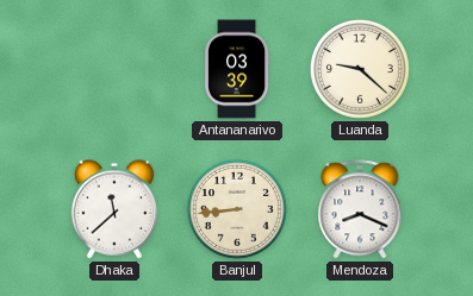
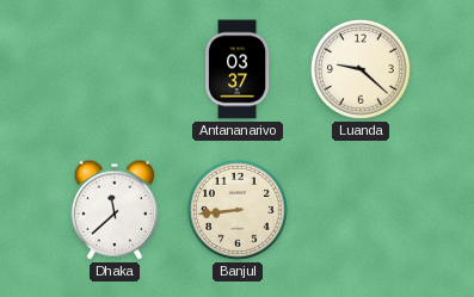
Antananarivo: 03:39 -> 03:37 (238, 69)
Mendoza: 8:19 -> none (360, 209)
